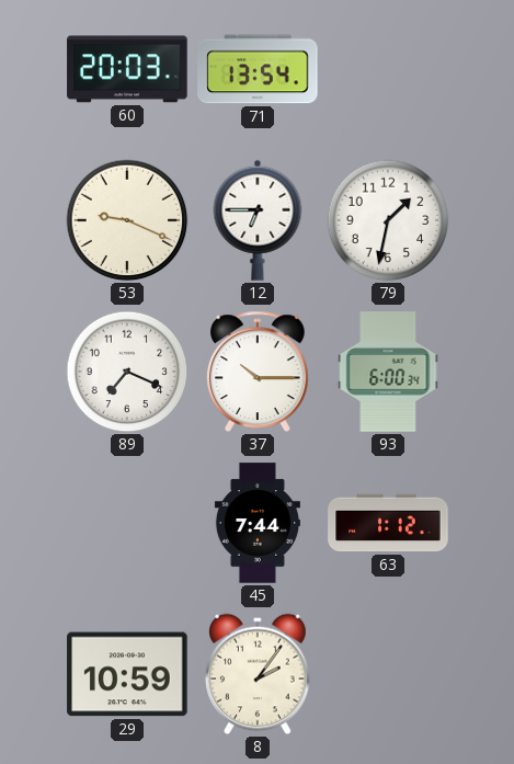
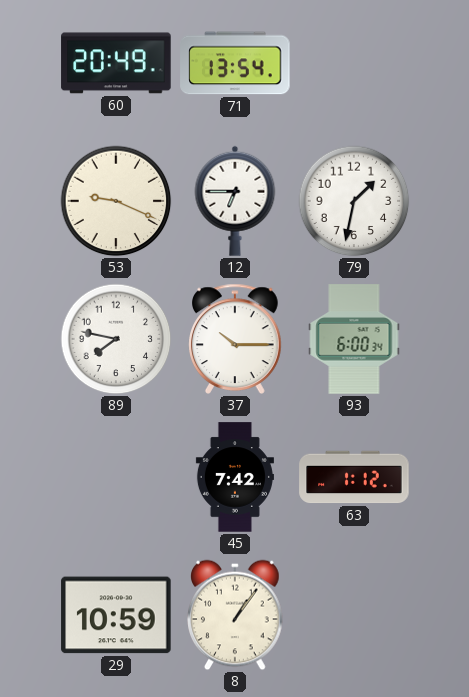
60: 20:03 -> 20:49 (116, 63)
89: 7:19 -> 7:47 (116, 339)
45: 7:44 -> 7:42 (235, 477)
8: 2:06 -> 1:06 (235, 615)
